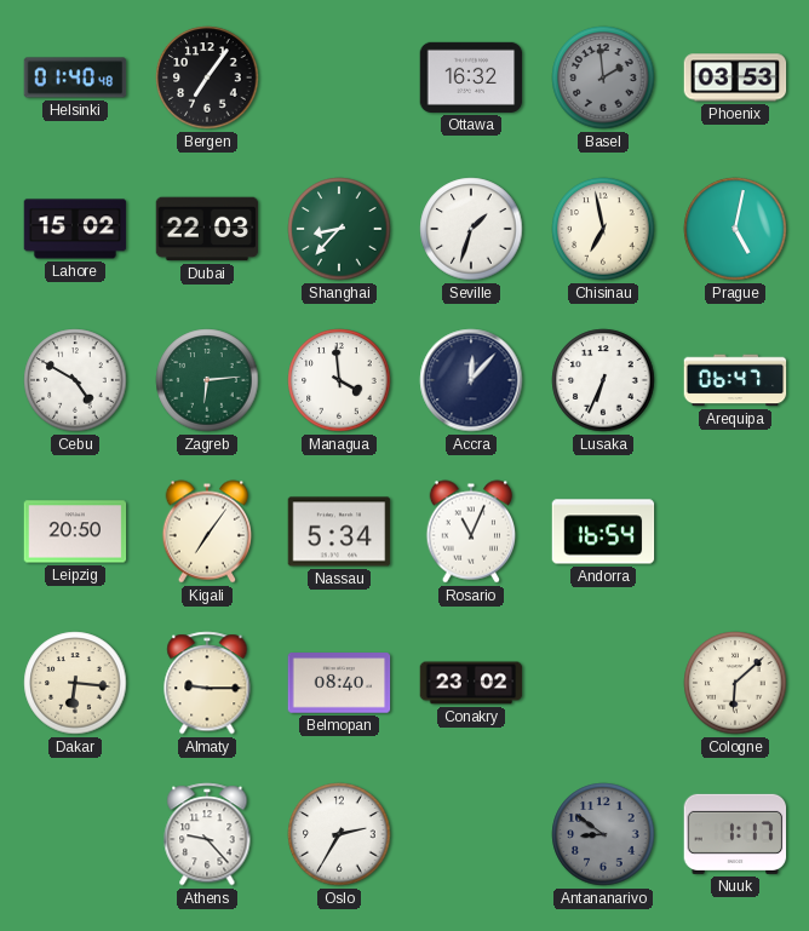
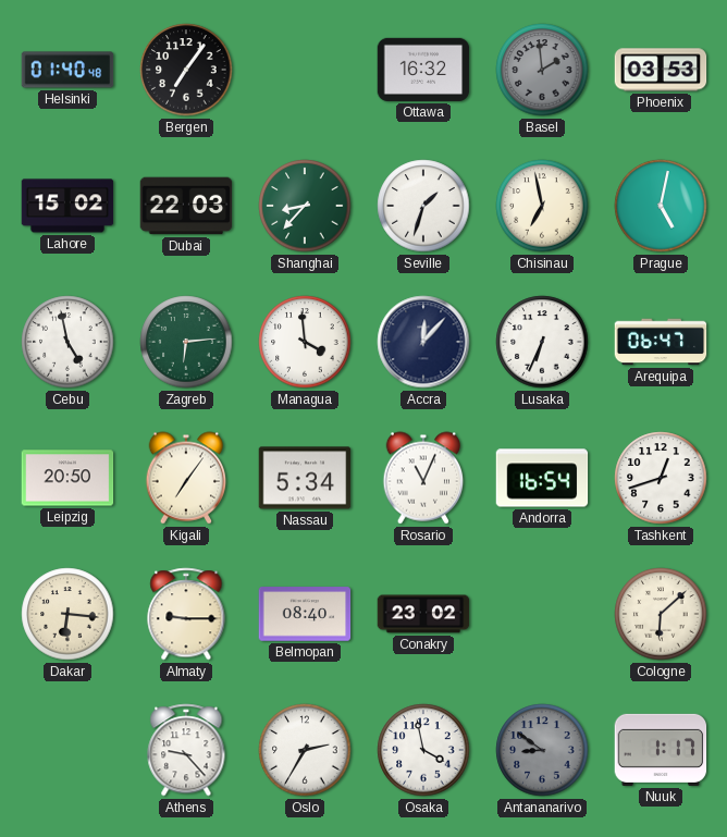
Cebu: 4:50 -> 4:58 (67, 342)
Tashkent: none -> 12:42 (661, 478)
Osaka: none -> 3:58 (423, 750)
